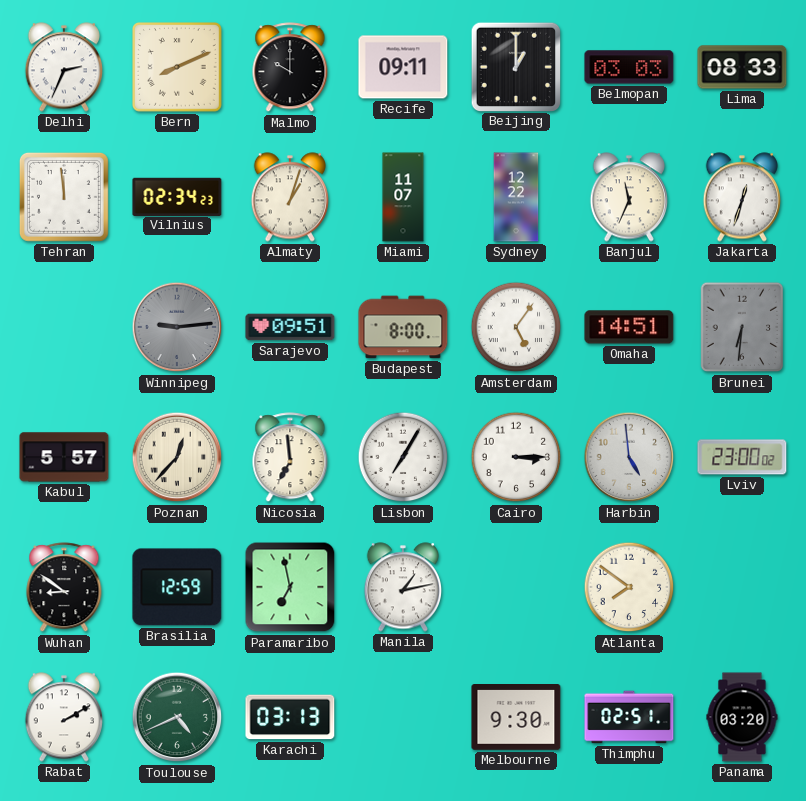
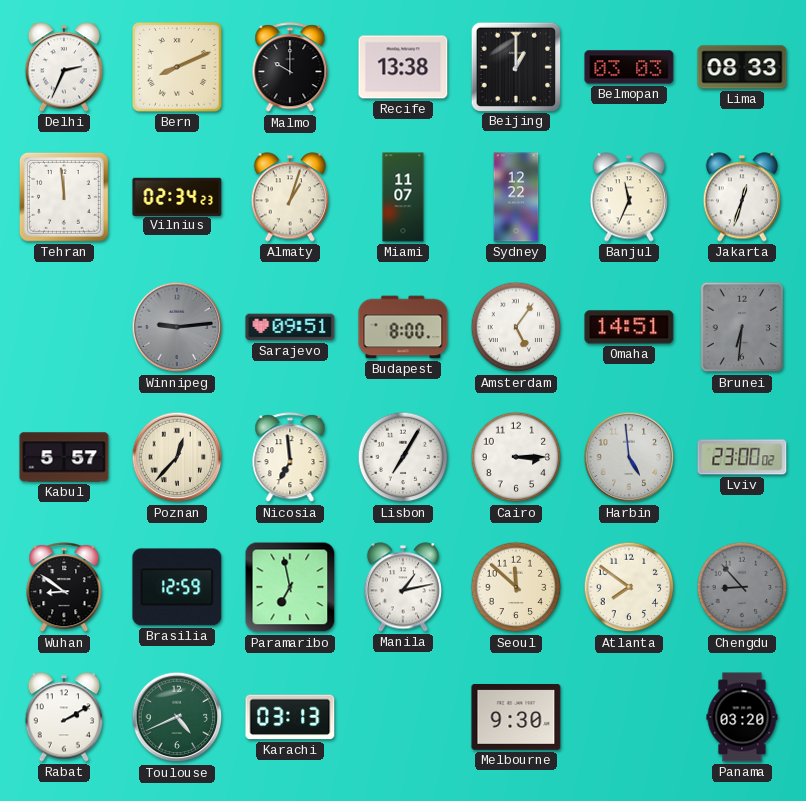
Recife: 09:11 -> 13:38 (403, 67)
Seoul: none -> 11:52 (516, 587)
Chengdu: none -> 8:53 (742, 587)
Thimphu: 02:51 -> none (629, 717)
